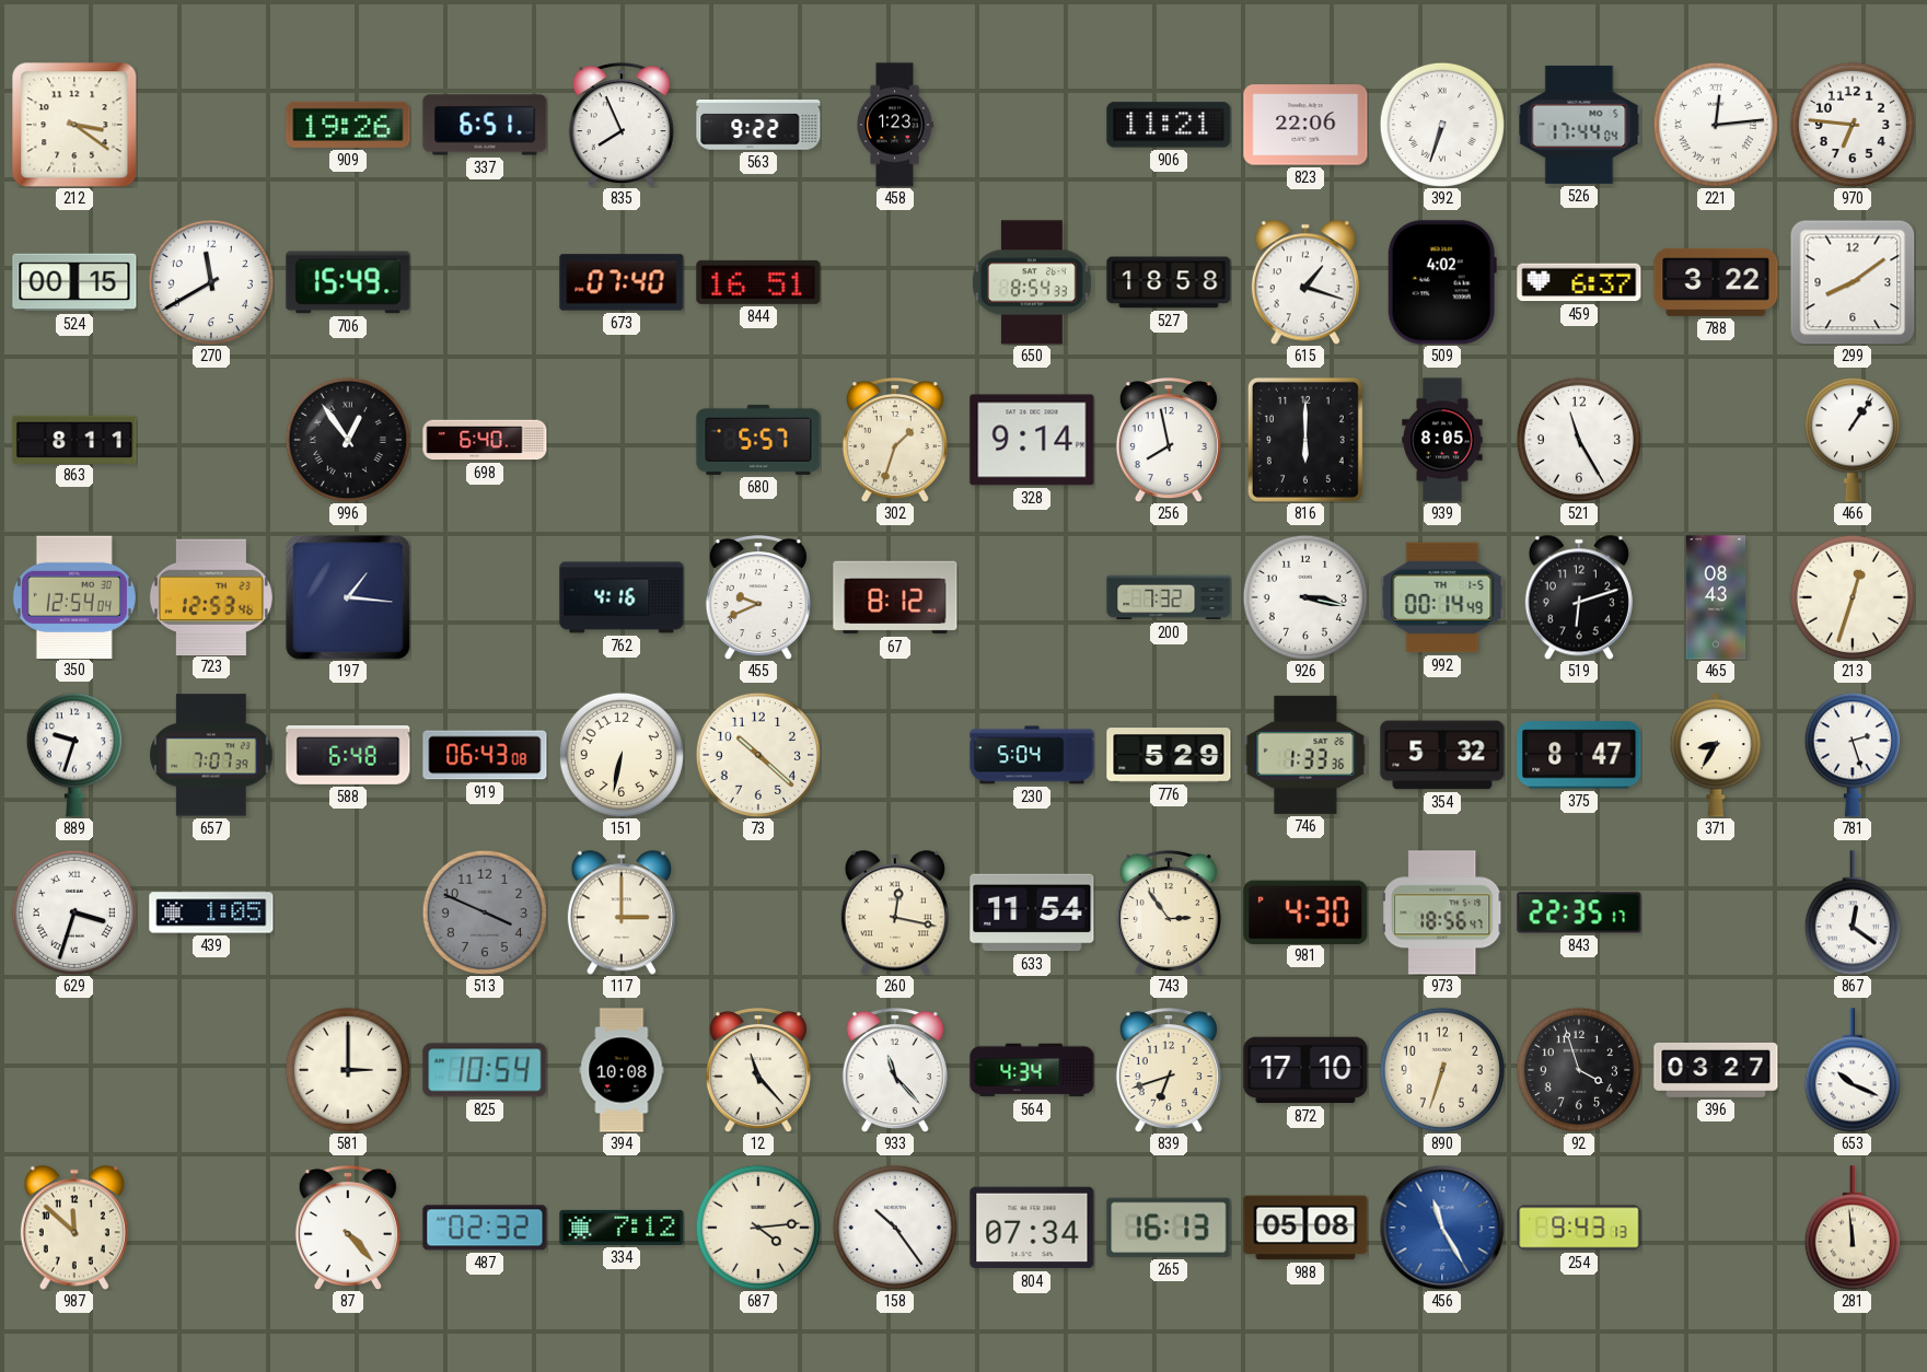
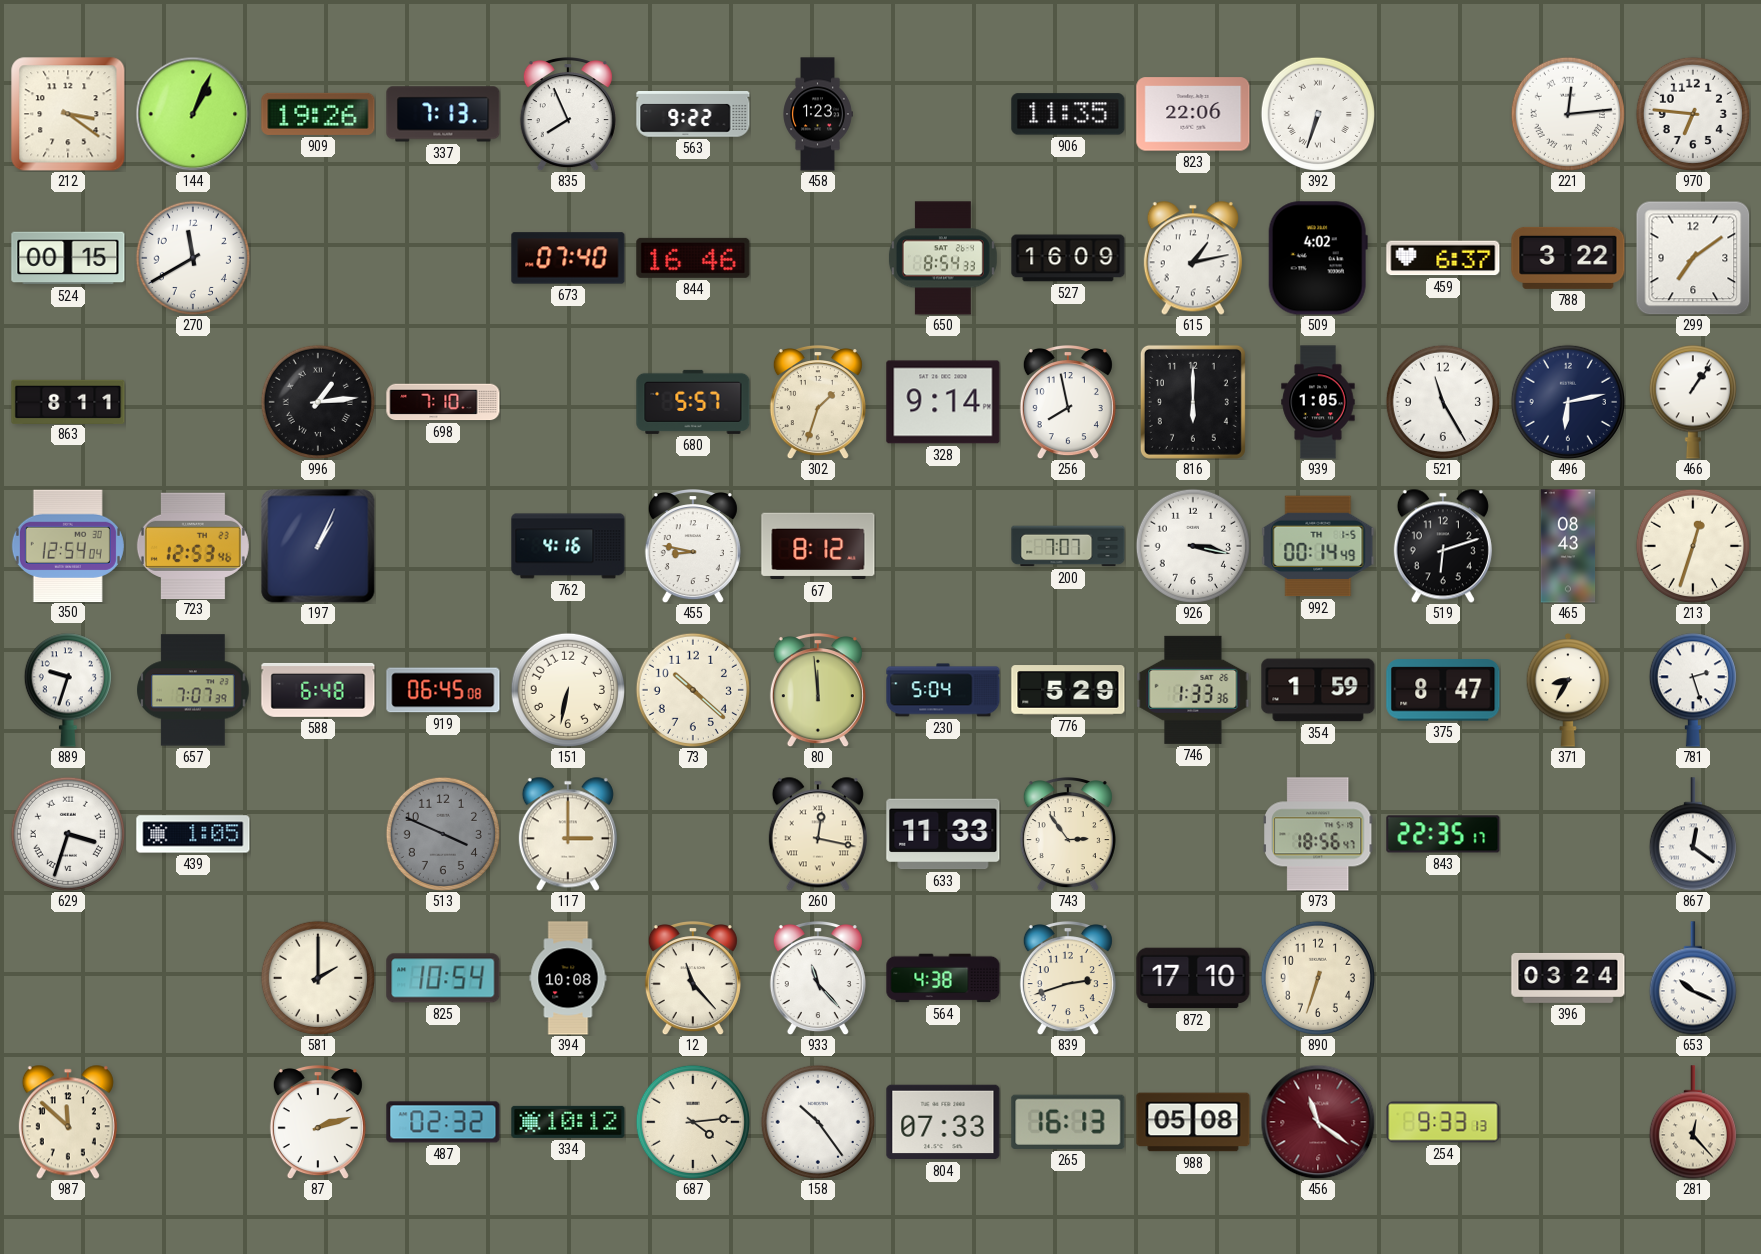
144: none -> 1:04 (193, 114)
337: 6:51 -> 7:13 (443, 114)
906: 11:21 -> 11:35 (1068, 114)
526: 17:44 -> none (1579, 125)
706: 15:49 -> none (348, 282)
844: 16:51 -> 16:46 (693, 258)
527: 18:58 -> 16:09 (1068, 258)
615: 1:18 -> 1:13 (1193, 258)
299: 8:09 -> 7:09 (1693, 258)
996: 12:54 -> 1:14 (318, 402)
698: 6:40 -> 7:10 (443, 402)
939: 8:05 -> 1:05 (1318, 402)
496: none -> 6:13 (1568, 402)
197: 1:16 -> 1:04 (318, 546)
455: 9:41 -> 8:47 (693, 547)
200: 7:32 -> 7:07 (1068, 546)
919: 06:43 -> 06:45 (443, 690)
80: none -> 11:59 (818, 691)
354: 5:32 -> 1:59 (1318, 690)
633: 11:54 -> 11:33 (943, 834)
981: 4:30 -> none (1305, 911)
581: 3:00 -> 2:00 (318, 978)
564: 4:34 -> 4:38 (943, 978)
839: 6:42 -> 2:42 (1068, 979)
92: 3:57 -> none (1579, 1070)
396: 03:27 -> 03:24 (1568, 978)
87: 4:23 -> 2:12 (318, 1123)
334: 7:12 -> 10:12 (568, 1122)
804: 07:34 -> 07:33 (943, 1122)
456: 11:25 -> 11:21 (1318, 1122)
456 dial: blue -> burgundy (1318, 1122)
254: 9:43 -> 9:33 (1443, 1122)
281: 11:59 -> 12:23 (1693, 1122)
